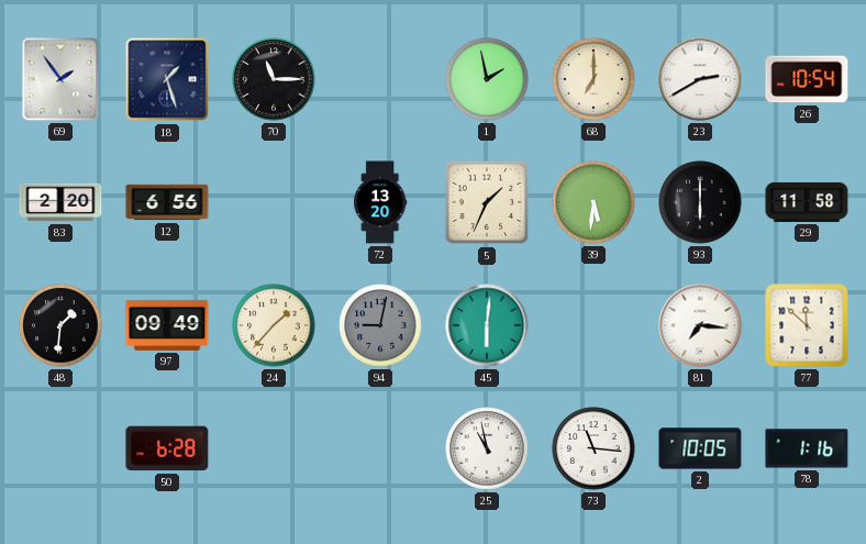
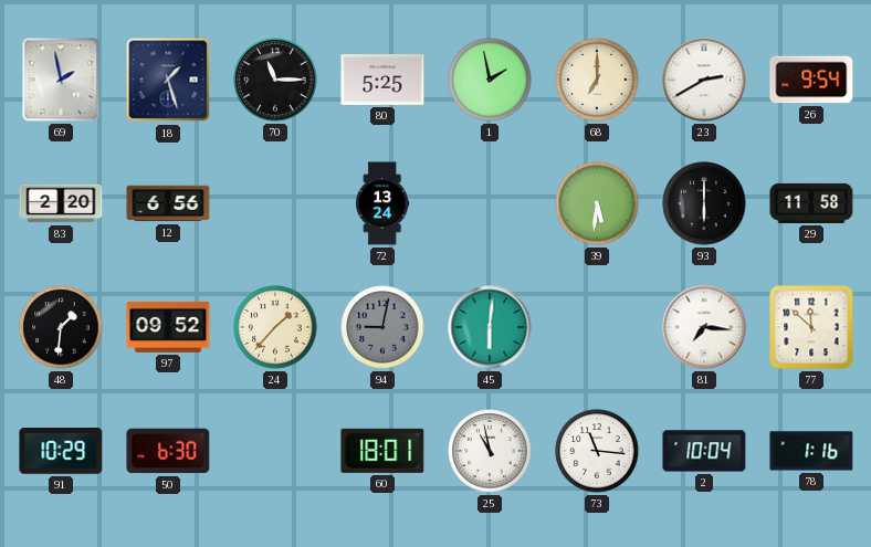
69: 1:54 -> 1:58 (61, 80)
80: none -> 5:25 (382, 81)
26: 10:54 -> 9:54 (811, 80)
72: 13:20 -> 13:24 (382, 203)
5: 1:34 -> none (487, 202)
97: 09:49 -> 09:52 (168, 327)
91: none -> 10:29 (61, 452)
50: 6:28 -> 6:30 (168, 451)
60: none -> 18:01 (382, 451)
2: 10:05 -> 10:04 (704, 451)
